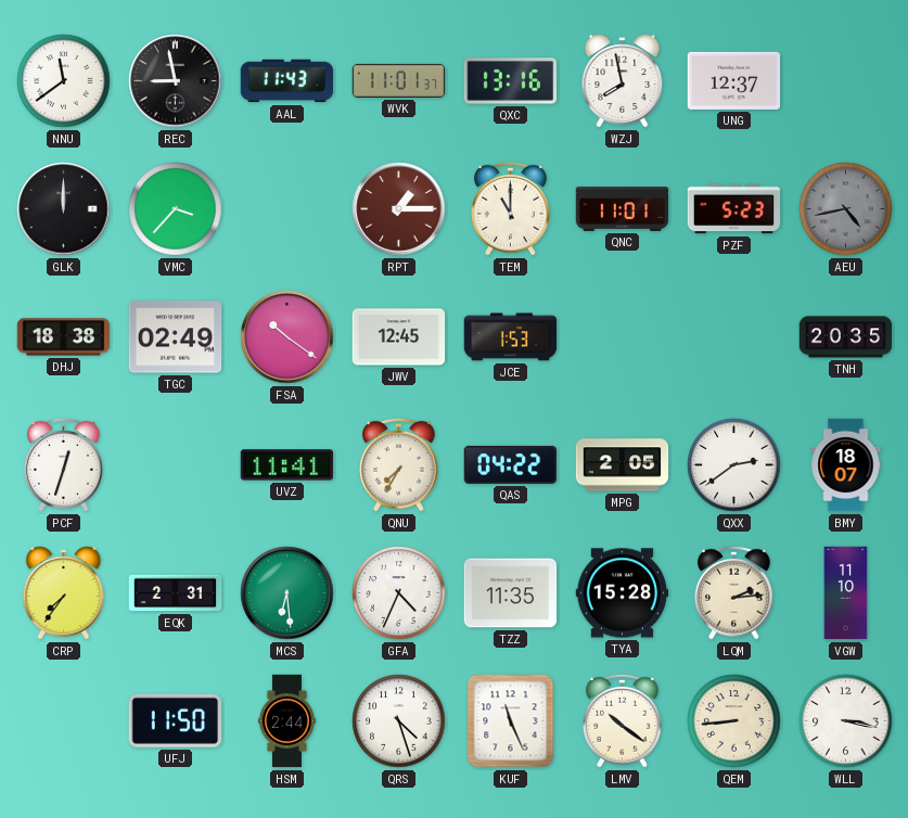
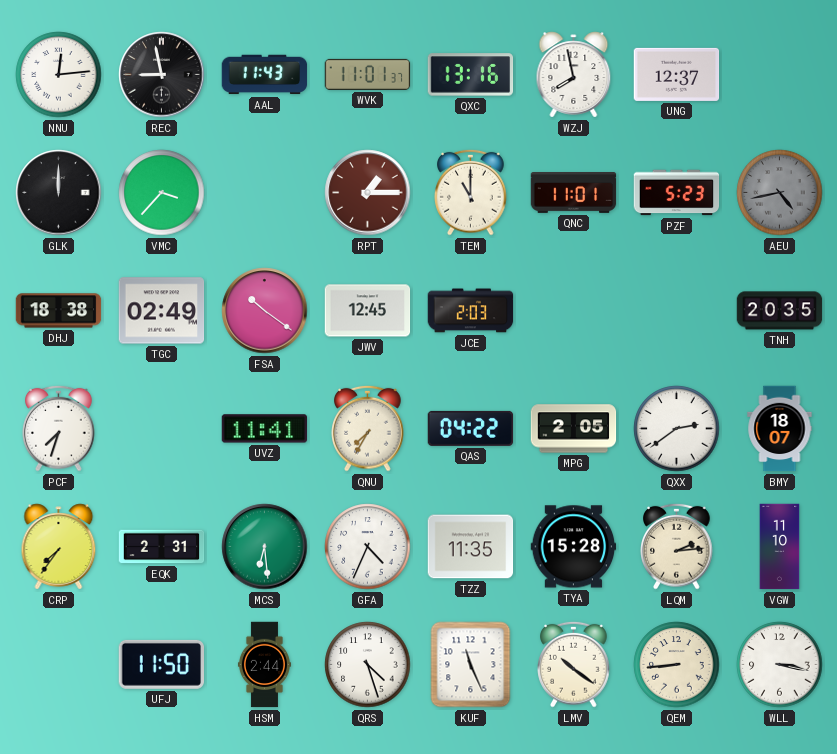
NNU: 11:39 -> 12:14 (59, 75)
JCE: 1:53 -> 2:03 (471, 311)
PCF: 12:33 -> 7:33 (59, 428)
